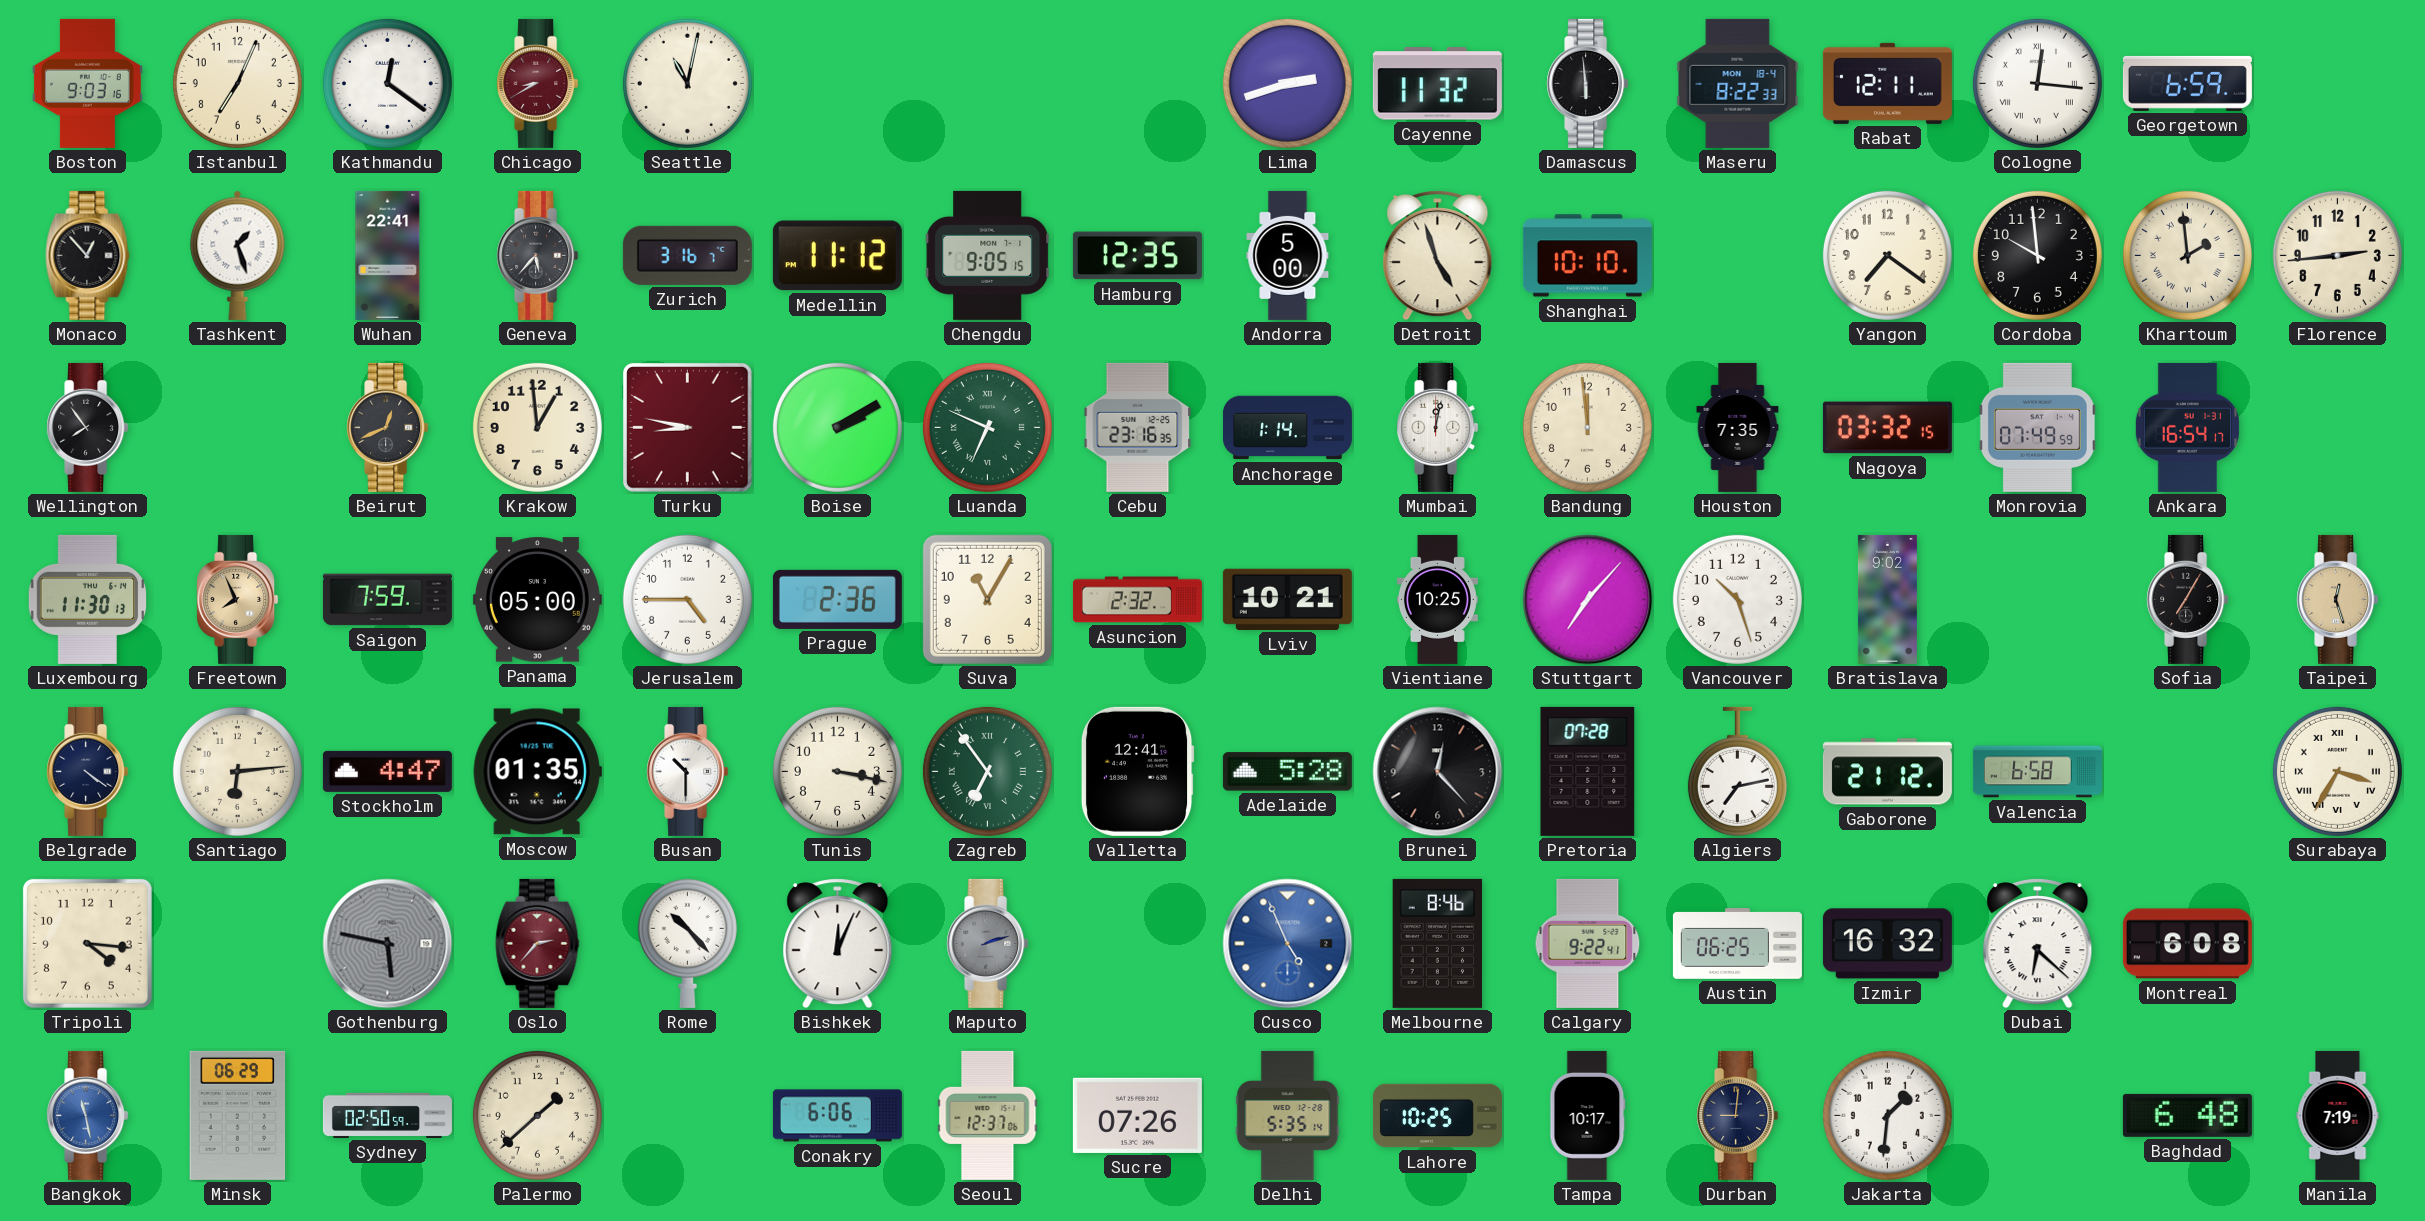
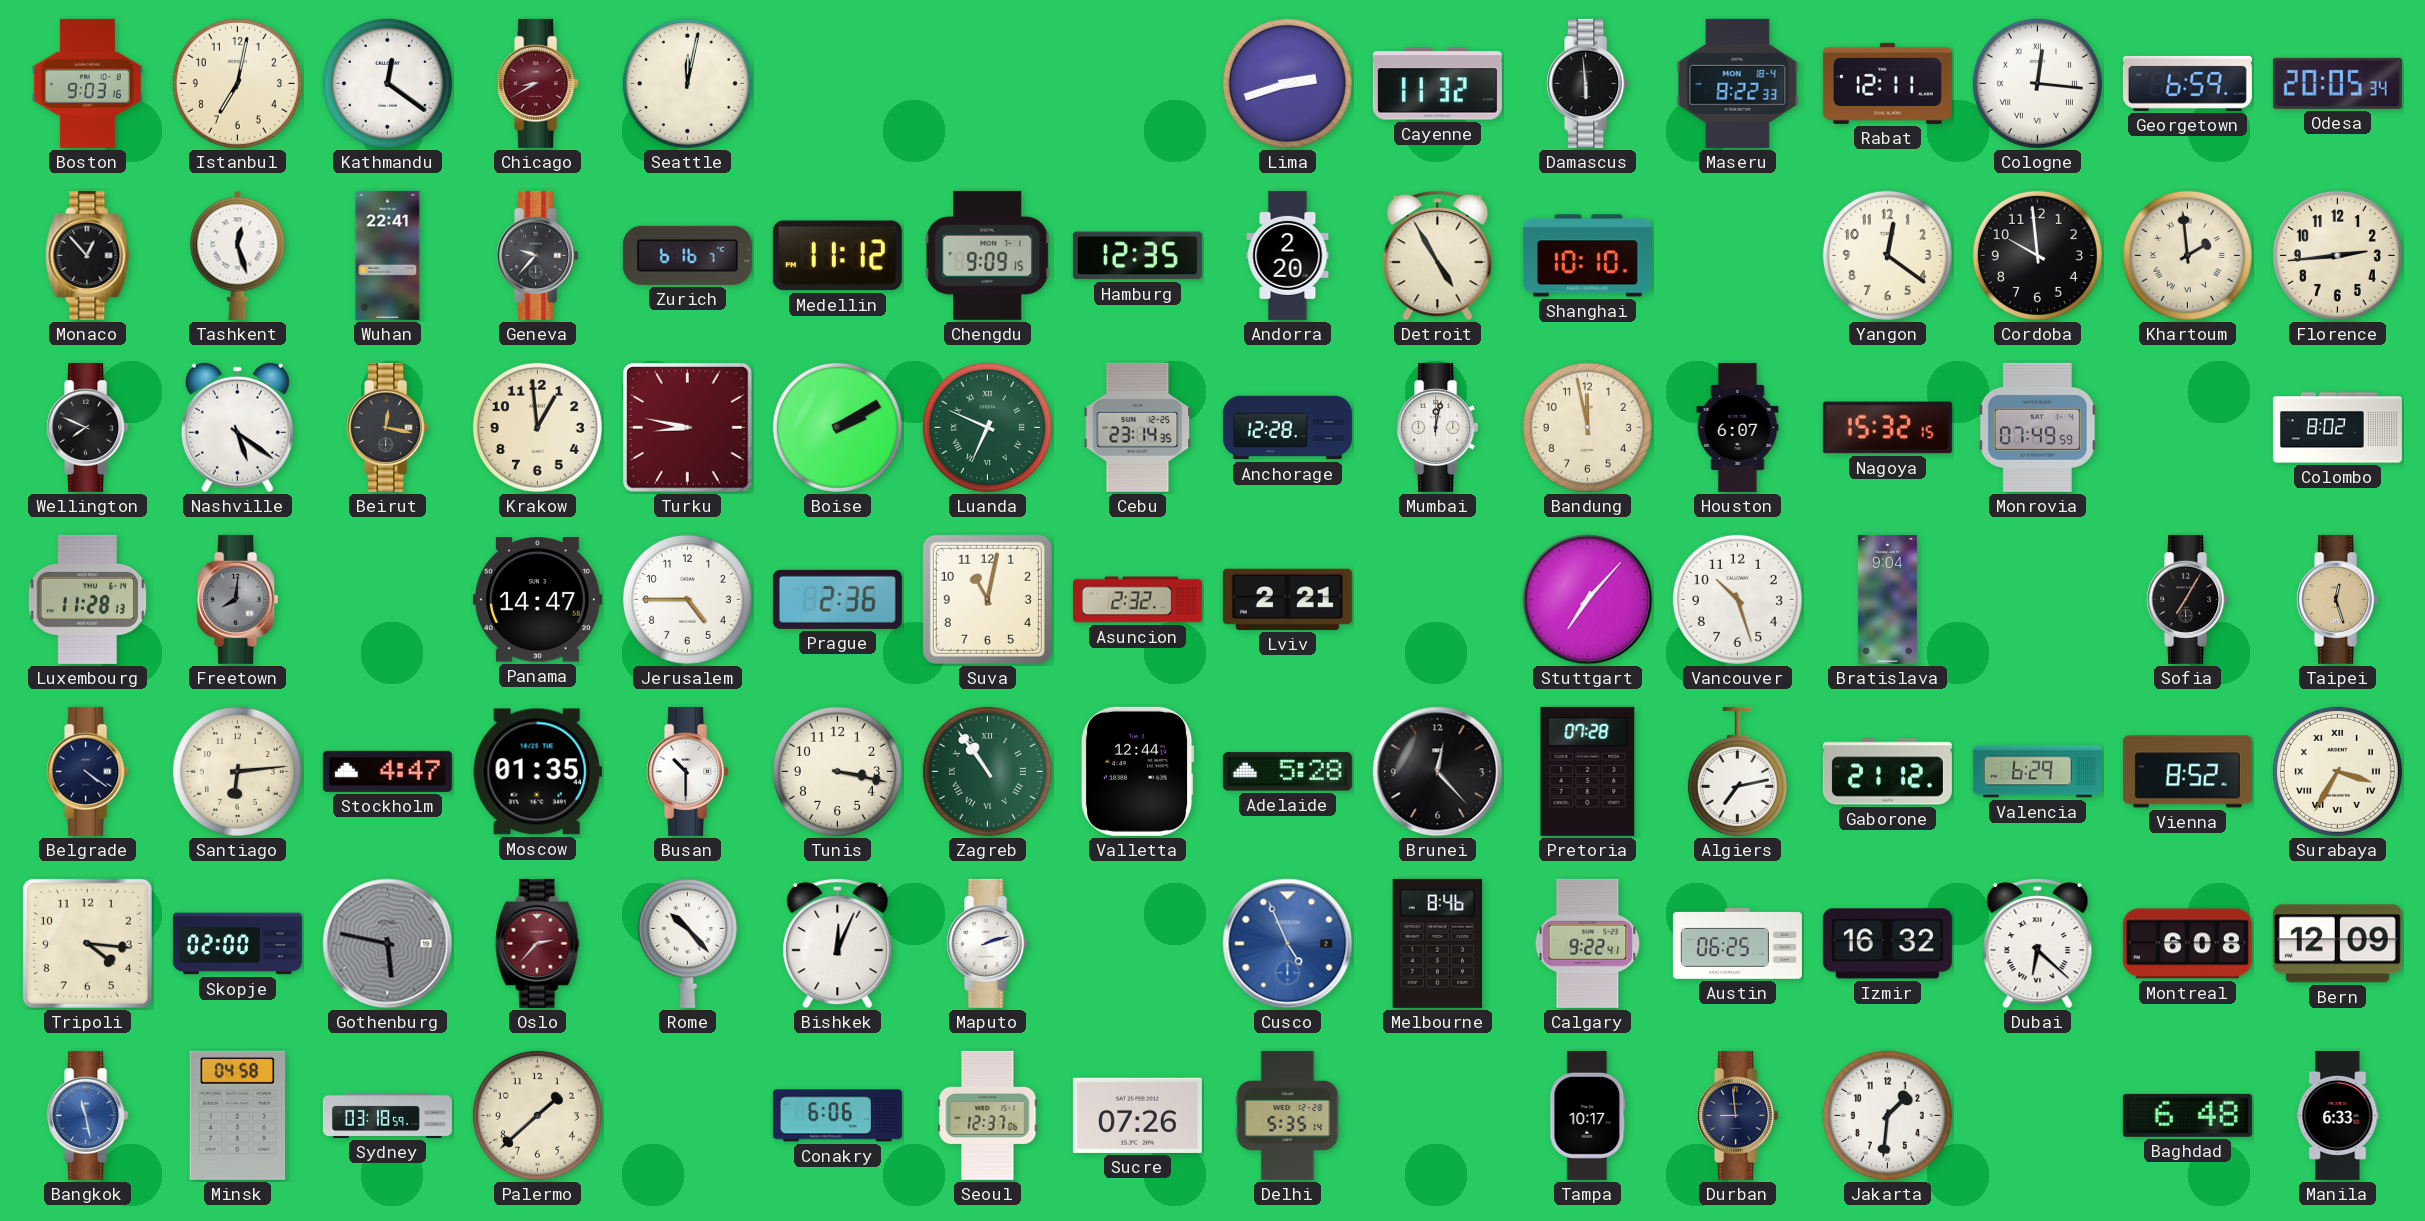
Istanbul: 7:04 -> 7:02 (237, 83)
Seattle: 11:02 -> 12:02 (687, 83)
Odesa: none -> 20:05 (2337, 83)
Tashkent: 1:27 -> 12:27 (238, 255)
Geneva: 5:37 -> 9:37 (538, 255)
Zurich: 3:16 -> 6:16 (687, 255)
Chengdu: 9:05 -> 9:09 (988, 255)
Andorra: 5:00 -> 2:20 (1288, 255)
Detroit: 4:57 -> 4:55 (1438, 256)
Yangon: 7:21 -> 12:21 (1887, 255)
Wellington: 7:54 -> 7:49 (88, 427)
Nashville: none -> 5:21 (237, 428)
Beirut: 12:41 -> 12:17 (388, 427)
Cebu: 23:16 -> 23:14 (1138, 427)
Anchorage: 1:14 -> 12:28 (1287, 428)
Bandung: 11:59 -> 11:58 (1587, 427)
Houston: 7:35 -> 6:07 (1738, 427)
Nagoya: 03:32 -> 15:32 (1887, 428)
Ankara: 16:54 -> none (2187, 427)
Colombo: none -> 8:02 (2337, 428)
Luxembourg: 11:30 -> 11:28 (88, 599)
Freetown: 7:56 -> 8:01 (238, 599)
Freetown dial: champagne -> grey (238, 599)
Saigon: 7:59 -> none (387, 600)
Panama: 05:00 -> 14:47 (537, 600)
Suva: 11:05 -> 11:02 (987, 599)
Lviv: 10:21 -> 2:21 (1287, 599)
Vientiane: 10:25 -> none (1437, 599)
Bratislava: 9:02 -> 9:04 (1887, 599)
Zagreb: 6:54 -> 10:54 (987, 771)
Valletta: 12:41 -> 12:44 (1137, 771)
Valencia: 6:58 -> 6:29 (2037, 772)
Vienna: none -> 8:52 (2187, 772)
Skopje: none -> 02:00 (237, 944)
Maputo dial: grey -> white (988, 943)
Bern: none -> 12:09 (2337, 944)
Minsk: 06:29 -> 04:58 (238, 1115)
Sydney: 02:50 -> 03:18 (387, 1115)
Lahore: 10:25 -> none (1437, 1116)
Durban: 9:01 -> 8:59 (1738, 1115)
Manila: 7:19 -> 6:33 (2338, 1115)
